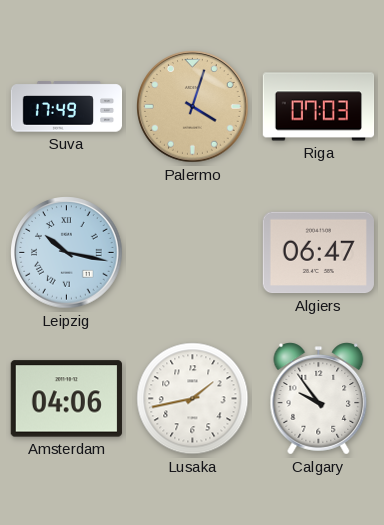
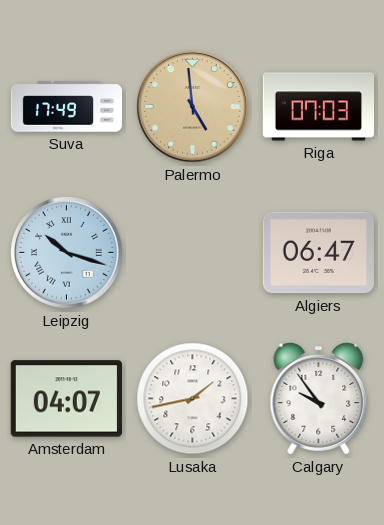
Palermo: 4:03 -> 4:59 (193, 107)
Leipzig: 10:17 -> 10:18 (67, 253)
Amsterdam: 04:06 -> 04:07 (66, 399)
